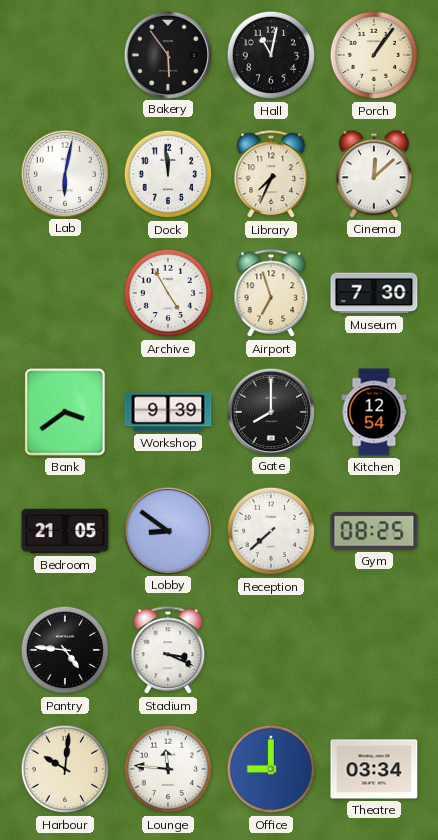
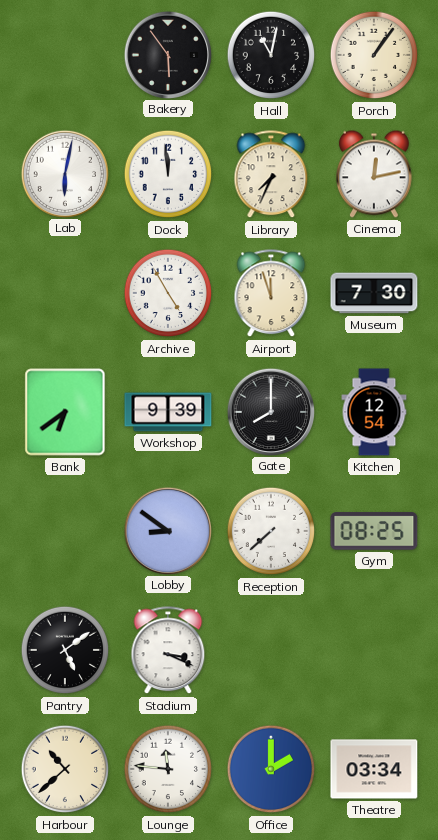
Cinema: 12:08 -> 12:13 (375, 174)
Airport: 6:57 -> 11:57 (271, 294)
Bank: 3:39 -> 6:39 (65, 412)
Bedroom: 21:05 -> none (65, 531)
Pantry: 4:46 -> 5:09 (65, 650)
Harbour: 10:01 -> 10:38 (65, 769)
Office: 9:00 -> 2:00 (271, 769)
